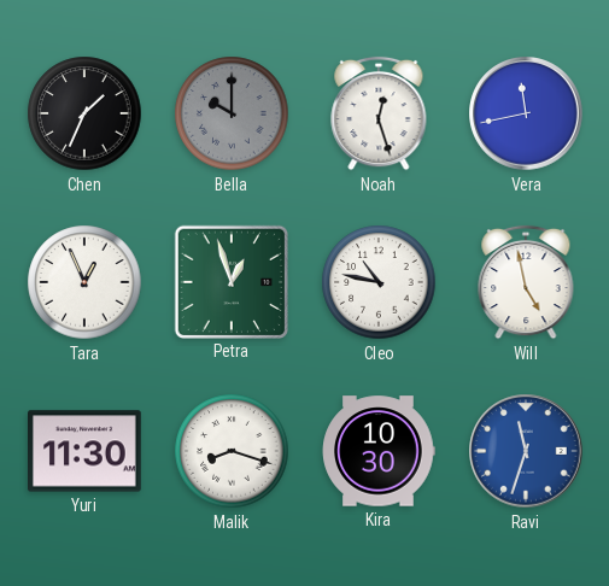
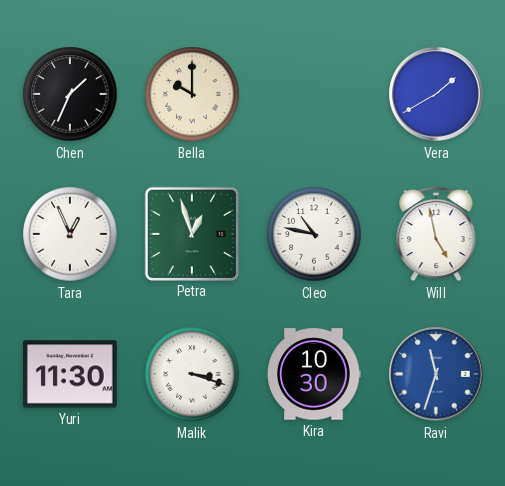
Bella dial: grey -> cream (192, 94)
Noah: 12:27 -> none (379, 113)
Vera: 11:43 -> 1:40 (436, 94)
Malik: 8:18 -> 3:18 (192, 374)
